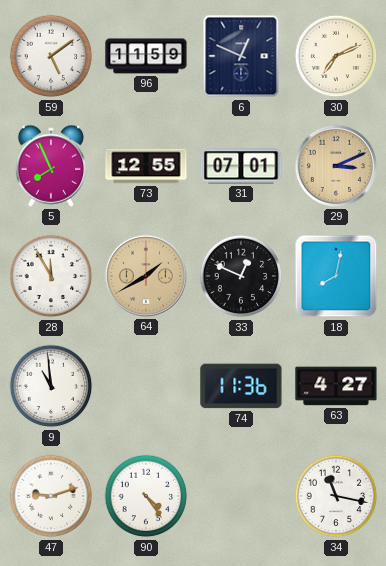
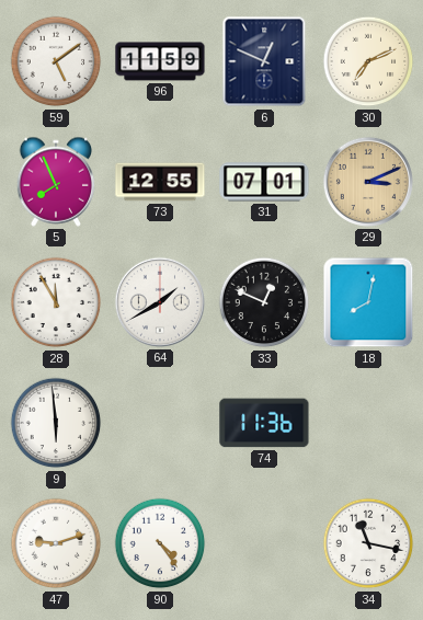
64 dial: champagne -> white (160, 302)
9: 10:59 -> 5:59 (56, 423)
63: 4:27 -> none (336, 386)
